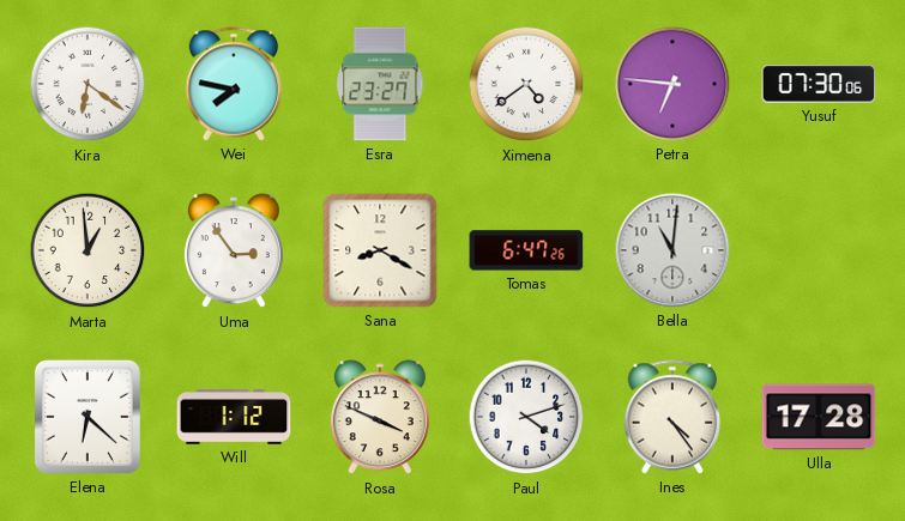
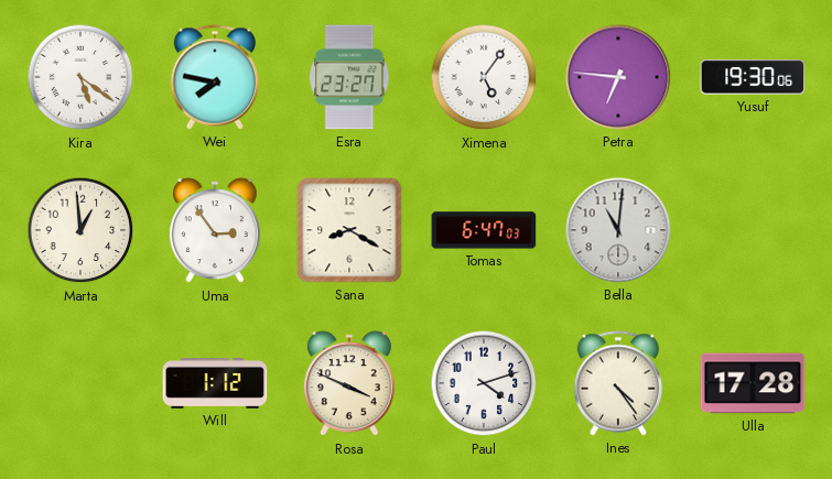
Kira: 6:21 -> 5:21 (80, 77)
Ximena: 4:39 -> 5:06 (484, 77)
Yusuf: 07:30 -> 19:30 (753, 77)
Tomas: 6:47:26 -> 6:47:03 (484, 230)
Elena: 6:22 -> none (88, 417)
